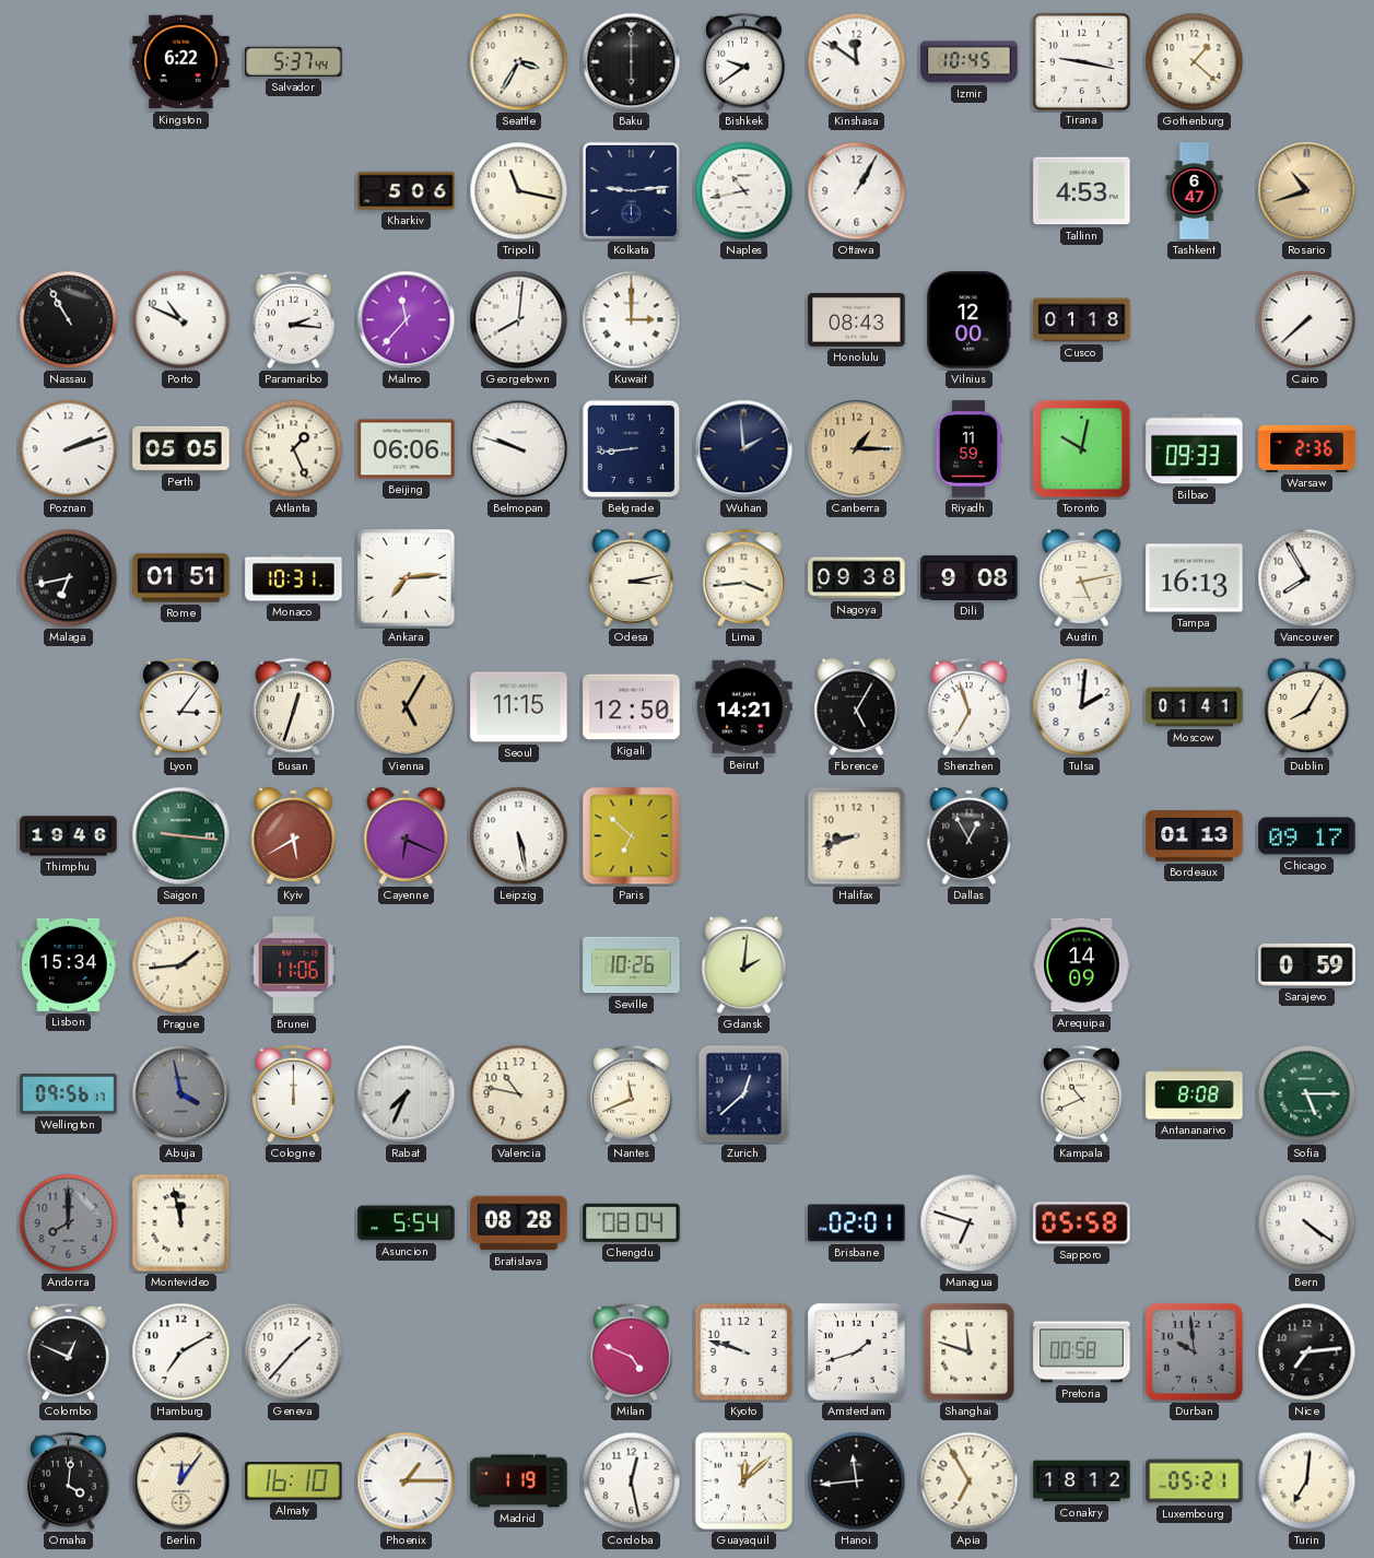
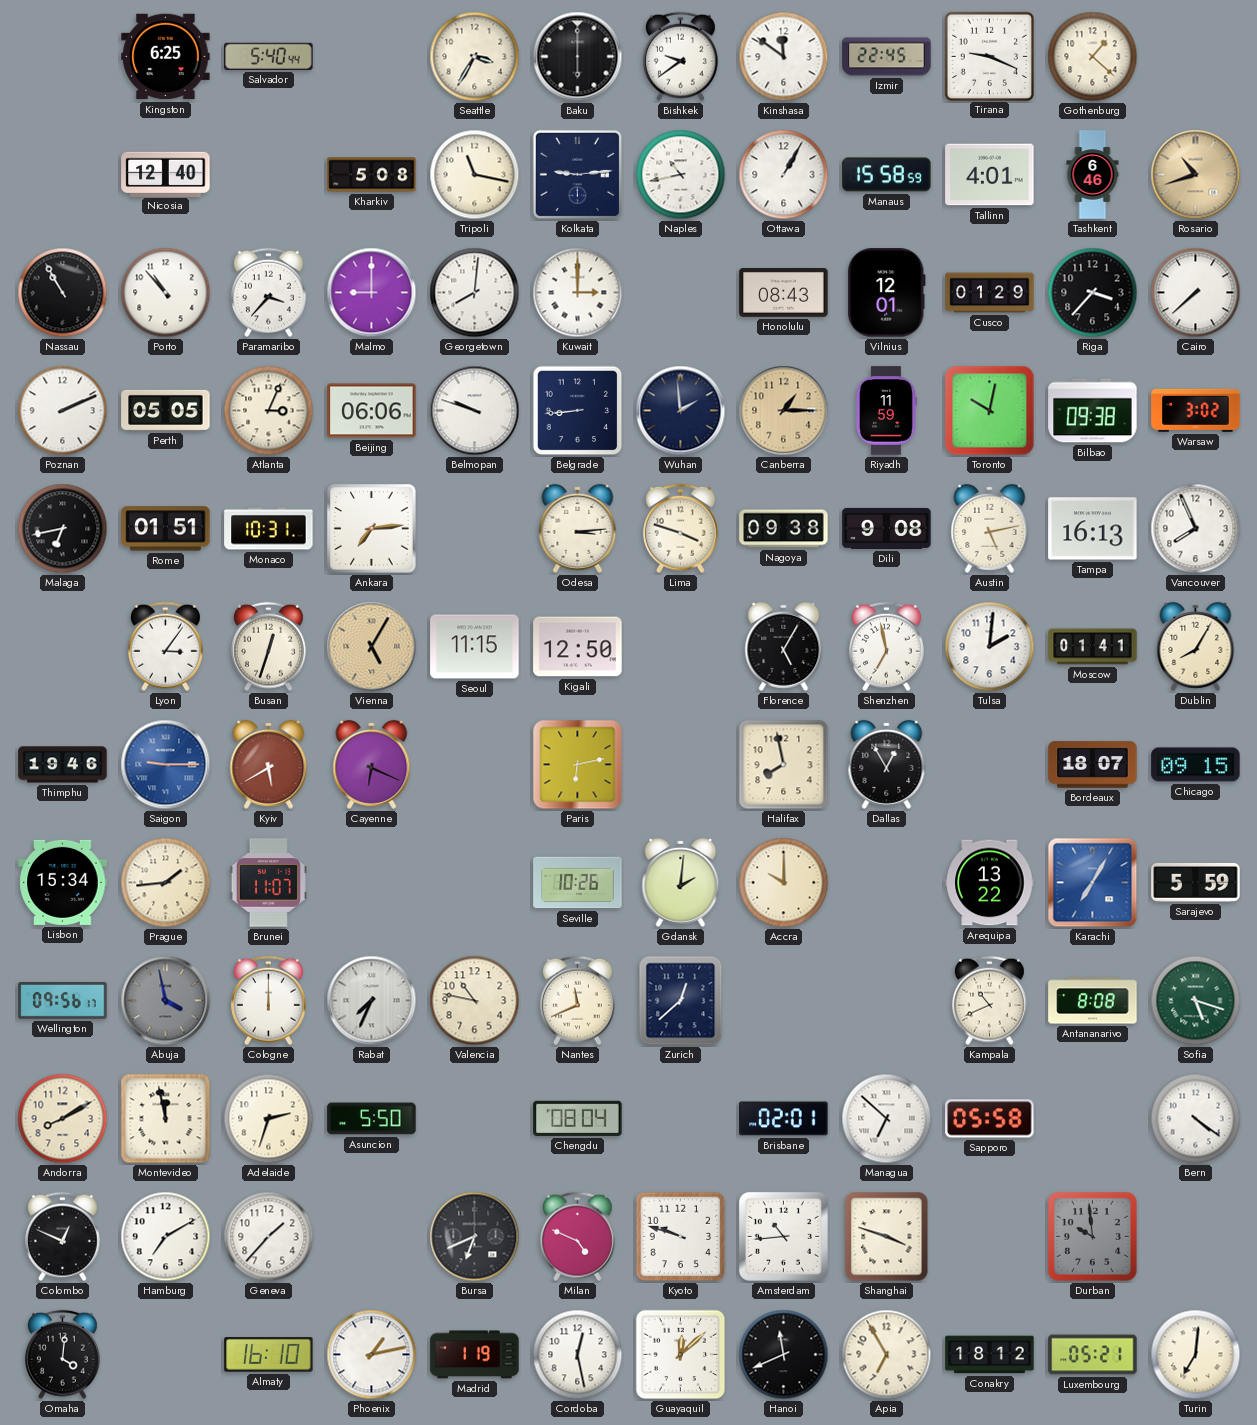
Kingston: 6:22 -> 6:25 (166, 57)
Salvador: 5:37 -> 5:40 (269, 56)
Izmir: 10:45 -> 22:45 (887, 57)
Tirana: 9:17 -> 9:19 (989, 56)
Nicosia: none -> 12:40 (166, 174)
Kharkiv: 5:06 -> 5:08 (372, 175)
Manaus: none -> 15:58 (887, 175)
Tallinn: 4:53 -> 4:01 (990, 175)
Tashkent: 6:47 -> 6:46 (1093, 175)
Porto: 10:49 -> 10:53 (166, 293)
Paramaribo: 2:16 -> 3:37 (268, 293)
Malmo: 11:37 -> 9:00 (372, 293)
Vilnius: 12:00 -> 12:01 (887, 293)
Cusco: 01:18 -> 01:29 (990, 293)
Riga: none -> 3:37 (1093, 293)
Poznan: 2:12 -> 2:11 (63, 411)
Atlanta: 1:26 -> 3:04 (269, 411)
Bilbao: 09:33 -> 09:38 (1093, 411)
Warsaw: 2:36 -> 3:02 (1196, 410)
Odesa: 3:13 -> 3:14 (578, 528)
Lima: 3:44 -> 3:48 (680, 529)
Vancouver: 7:55 -> 7:56 (1196, 529)
Beirut: 14:21 -> none (744, 707)
Shenzhen: 6:57 -> 6:58 (886, 647)
Saigon: 9:16 -> 9:15 (166, 765)
Saigon dial: green -> blue (166, 765)
Leipzig: 5:28 -> none (519, 836)
Paris: 6:52 -> 6:13 (578, 765)
Halifax: 8:42 -> 7:58 (784, 765)
Bordeaux: 01:13 -> 18:07 (1093, 765)
Chicago: 09:17 -> 09:15 (1196, 765)
Brunei: 11:06 -> 11:07 (268, 883)
Accra: none -> 10:00 (784, 883)
Arequipa: 14:09 -> 13:22 (990, 883)
Karachi: none -> 7:05 (1093, 883)
Sarajevo: 0:59 -> 5:59 (1196, 882)
Sofia: 5:15 -> 5:18 (1196, 1001)
Andorra: 8:00 -> 8:10 (63, 1119)
Andorra dial: grey -> cream (63, 1119)
Adelaide: none -> 2:33 (269, 1119)
Asuncion: 5:54 -> 5:50 (372, 1119)
Bratislava: 08:28 -> none (519, 1223)
Managua: 6:48 -> 6:52 (887, 1119)
Bursa: none -> 6:41 (475, 1237)
Amsterdam: 1:42 -> 10:44 (783, 1236)
Shanghai: 11:48 -> 3:48 (887, 1237)
Pretoria: 00:58 -> none (1082, 1352)
Nice: 7:14 -> none (1307, 1352)
Berlin: 12:06 -> none (181, 1481)
Phoenix: 1:15 -> 1:13 (372, 1355)
Hanoi: 11:44 -> 11:41 (784, 1355)
